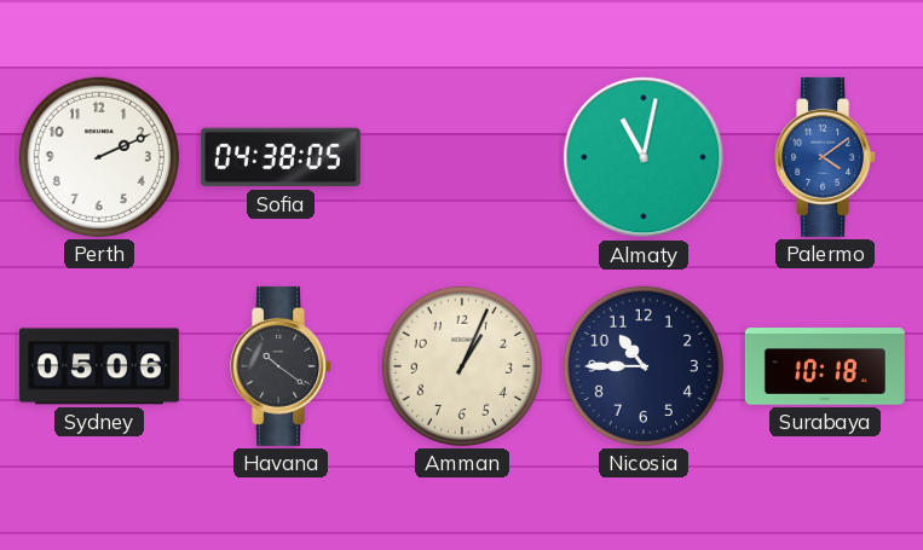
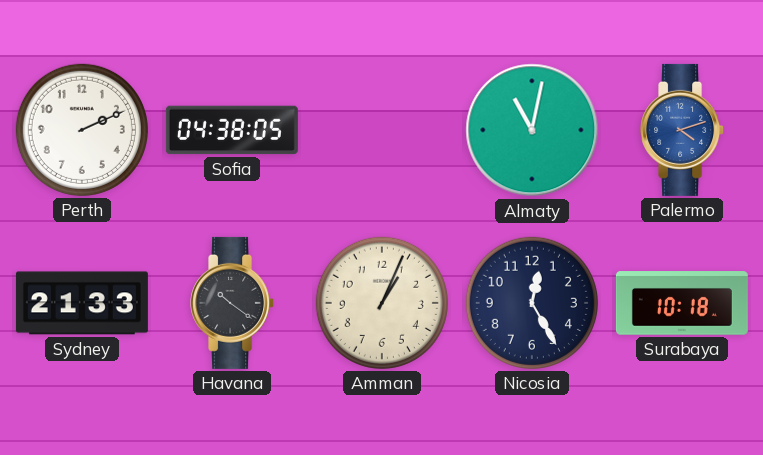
Palermo: 4:09 -> 4:12 (683, 130)
Sydney: 05:06 -> 21:33 (82, 303)
Nicosia: 10:45 -> 12:25 (532, 303)
